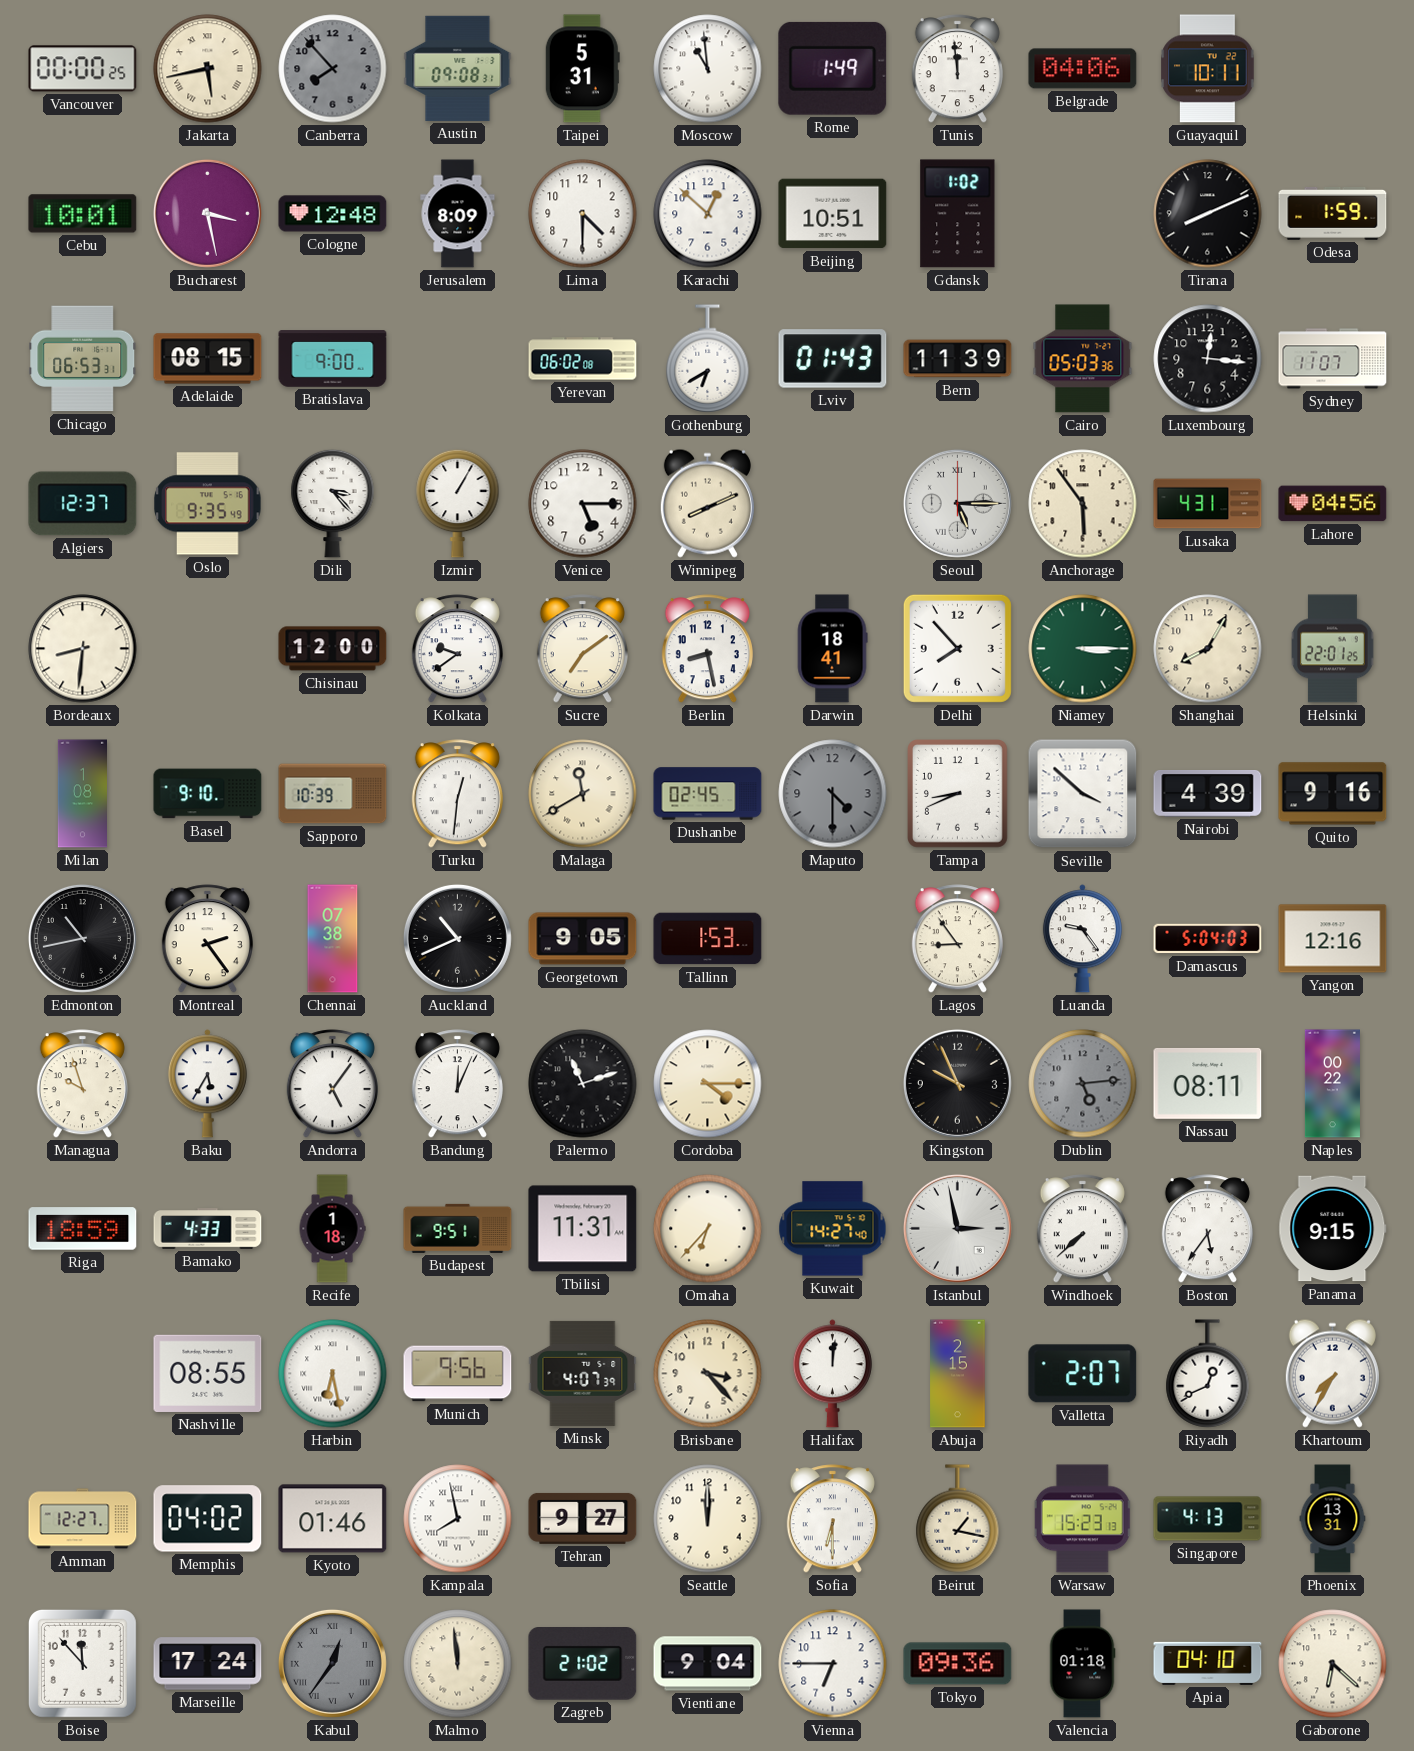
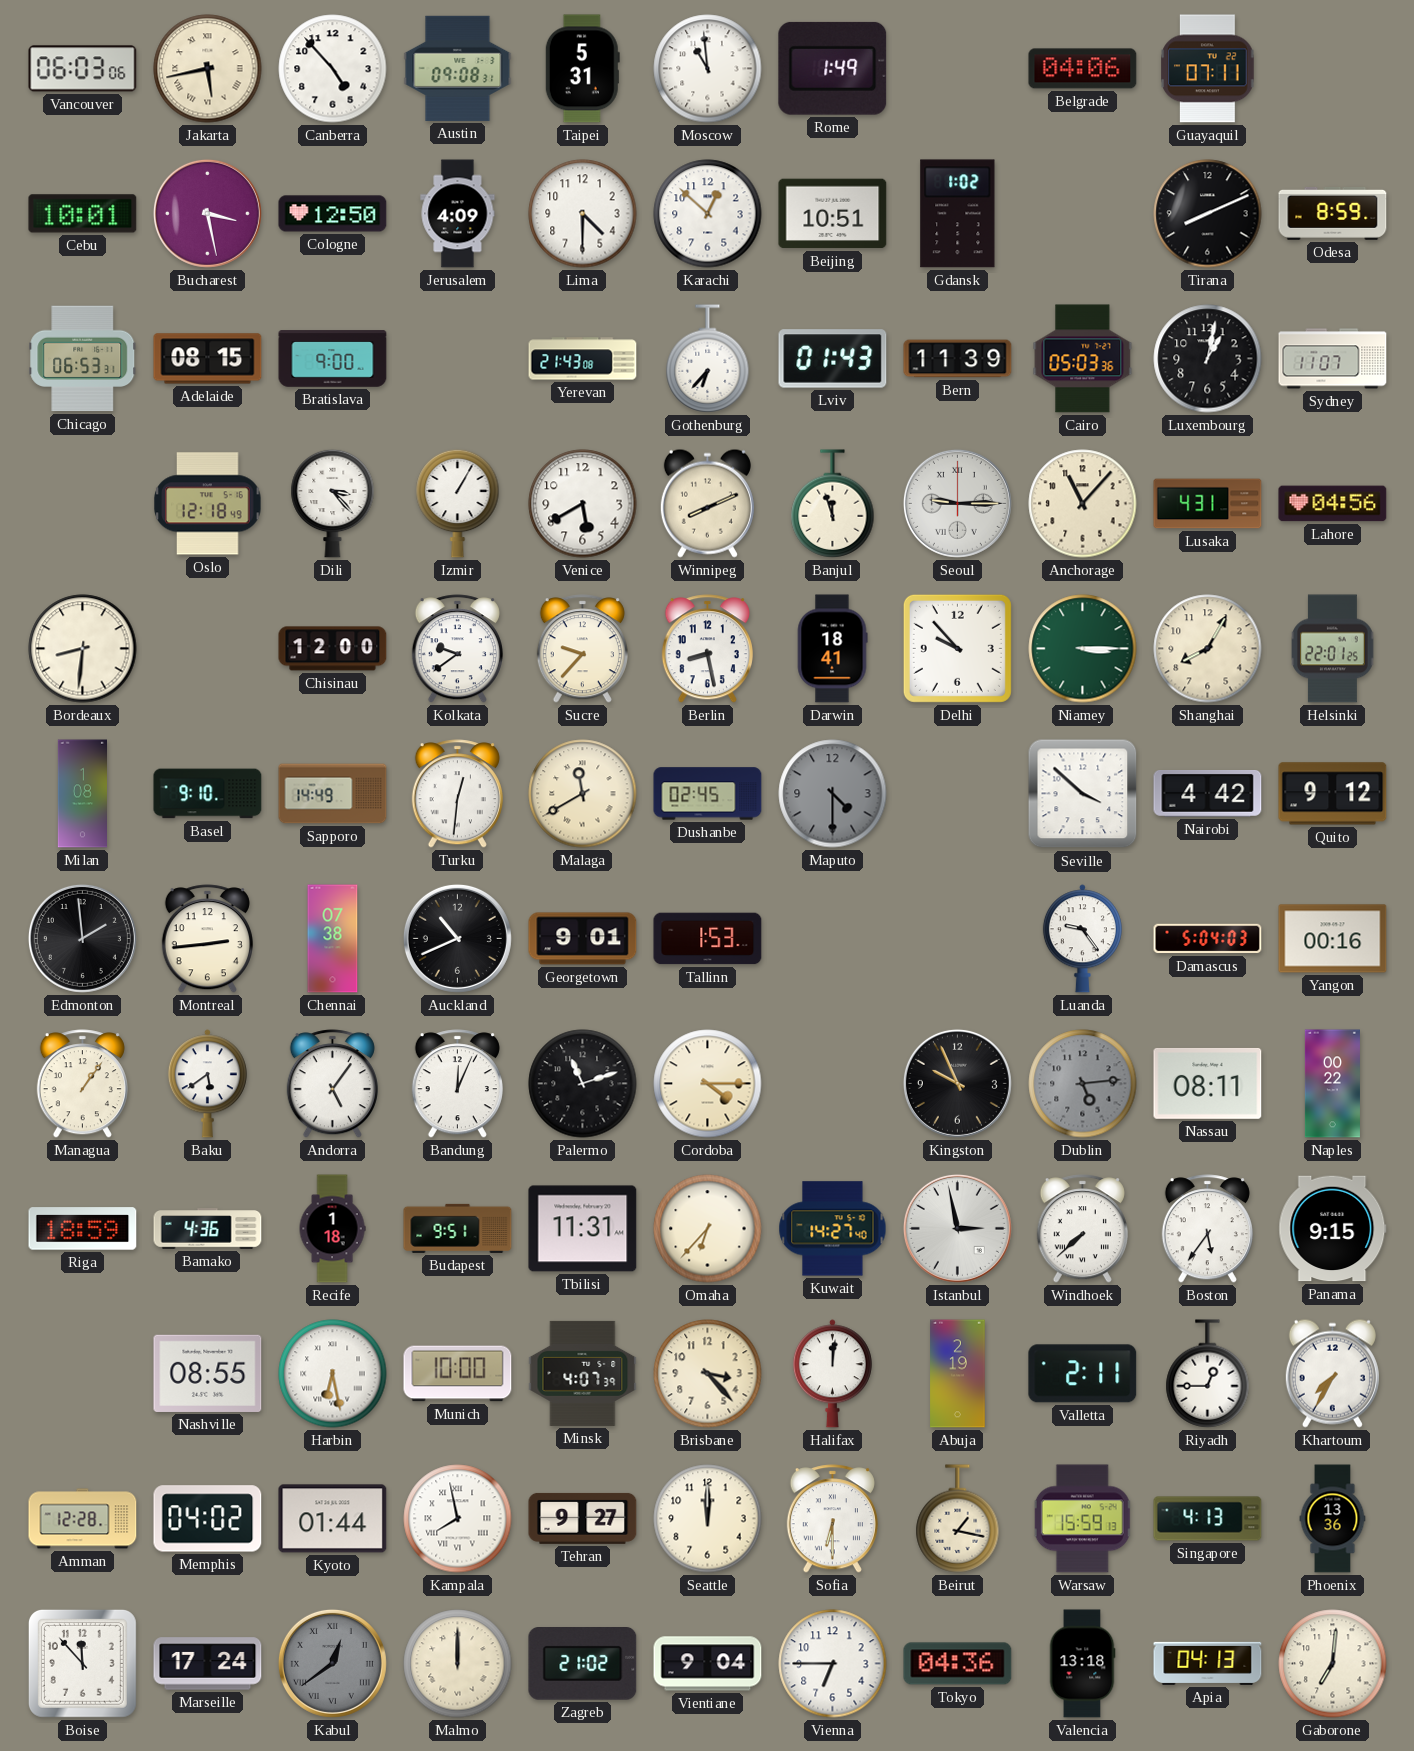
Vancouver: 00:00 -> 06:03 (83, 69)
Canberra: 7:53 -> 4:53 (333, 69)
Canberra dial: grey -> white (333, 69)
Tunis: 11:59 -> none (957, 69)
Guayaquil: 10:11 -> 07:11 (1208, 69)
Cologne: 12:48 -> 12:50 (333, 214)
Jerusalem: 8:09 -> 4:09 (458, 214)
Odesa: 1:59 -> 8:59 (1333, 213)
Yerevan: 06:02 -> 21:43 (583, 359)
Gothenburg: 6:40 -> 6:37 (708, 359)
Luxembourg: 12:16 -> 1:02 (1208, 359)
Algiers: 12:37 -> none (83, 504)
Oslo: 9:35 -> 12:18 (208, 504)
Venice: 5:15 -> 5:40 (583, 504)
Banjul: none -> 11:57 (833, 504)
Seoul: 5:15 -> 9:15 (957, 503)
Anchorage: 5:54 -> 11:07 (1083, 504)
Sucre: 7:09 -> 9:37 (582, 649)
Delhi: 7:53 -> 9:53 (957, 648)
Sapporo: 10:39 -> 14:49 (333, 794)
Tampa: 8:41 -> none (958, 794)
Nairobi: 4:39 -> 4:42 (1208, 794)
Quito: 9:16 -> 9:12 (1333, 794)
Edmonton: 10:43 -> 1:59 (82, 938)
Montreal: 2:24 -> 2:44 (207, 939)
Georgetown: 9:05 -> 9:01 (583, 939)
Lagos: 8:54 -> none (957, 939)
Yangon: 12:16 -> 00:16 (1333, 939)
Managua: 9:57 -> 1:06 (82, 1084)
Baku: 5:35 -> 5:39 (207, 1084)
Bamako: 4:33 -> 4:36 (208, 1229)
Munich: 9:56 -> 10:00 (458, 1374)
Abuja: 2:15 -> 2:19 (958, 1374)
Valletta: 2:07 -> 2:11 (1083, 1374)
Riyadh: 12:41 -> 12:45 (1208, 1374)
Amman: 12:27 -> 12:28 (83, 1519)
Kyoto: 01:46 -> 01:44 (333, 1519)
Warsaw: 15:23 -> 15:59 (1083, 1519)
Phoenix: 13:31 -> 13:36 (1333, 1519)
Kabul: 12:36 -> 12:39 (332, 1663)
Malmo: 11:59 -> 12:00 (458, 1664)
Tokyo: 09:36 -> 04:36 (958, 1664)
Valencia: 01:18 -> 13:18 (1082, 1664)
Apia: 04:10 -> 04:13 (1208, 1663)
Gaborone: 6:22 -> 7:01 (1333, 1664)
